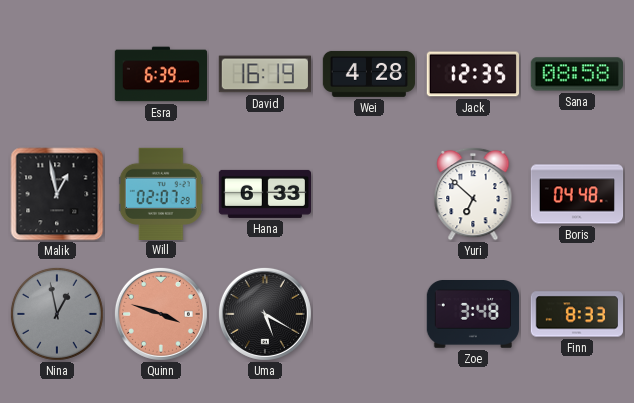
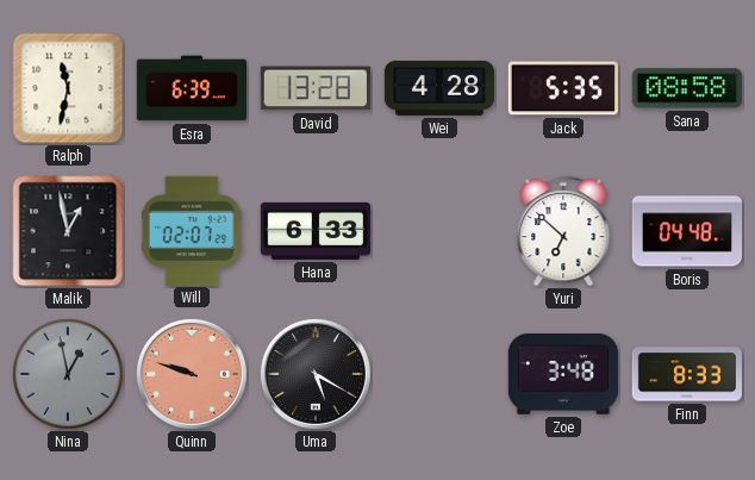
Ralph: none -> 11:32 (68, 88)
David: 16:19 -> 13:28 (316, 88)
Jack: 12:35 -> 5:35 (563, 88)
Quinn: 3:48 -> 9:48 (192, 374)
